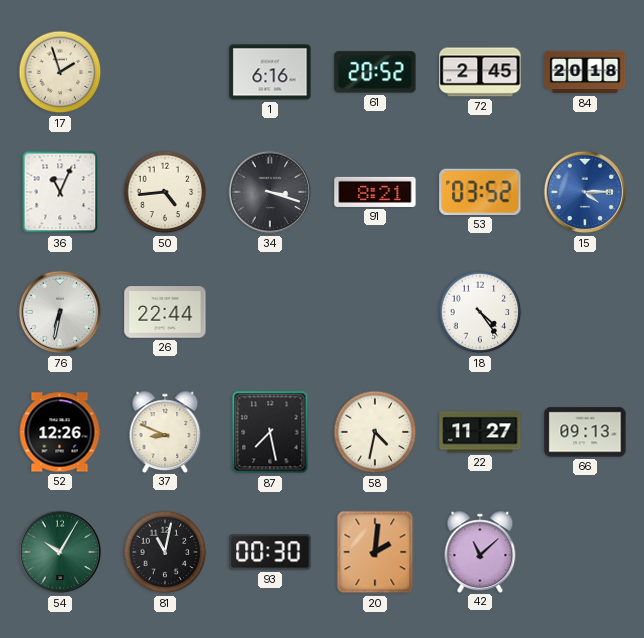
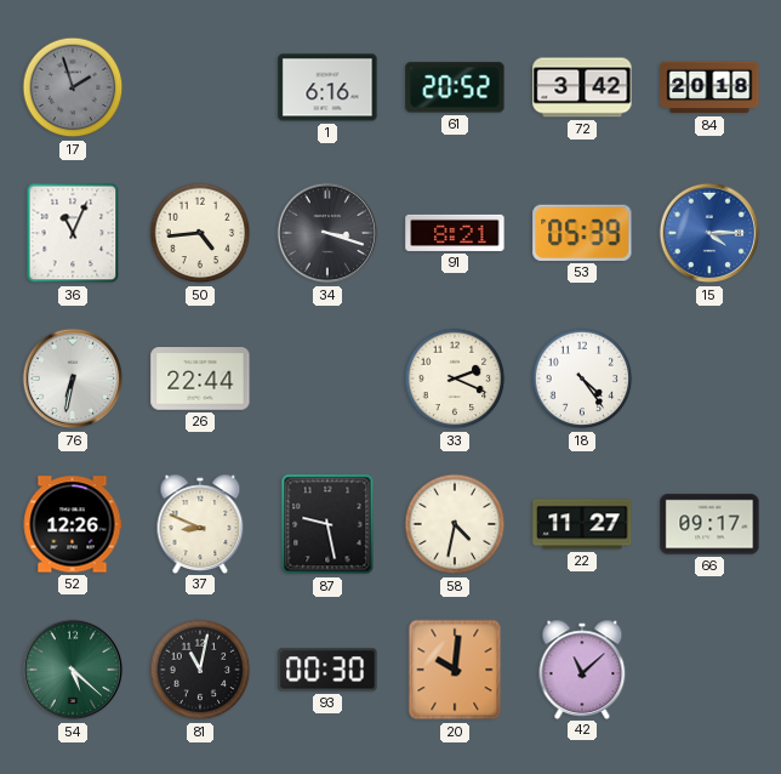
17 dial: cream -> grey (73, 87)
72: 2:45 -> 3:42 (582, 87)
53: 03:52 -> 05:39 (582, 233)
33: none -> 2:19 (455, 379)
87: 7:28 -> 9:28 (327, 524)
66: 09:13 -> 09:17 (709, 524)
54: 10:05 -> 5:22 (73, 670)
20: 2:01 -> 10:01 (455, 670)
